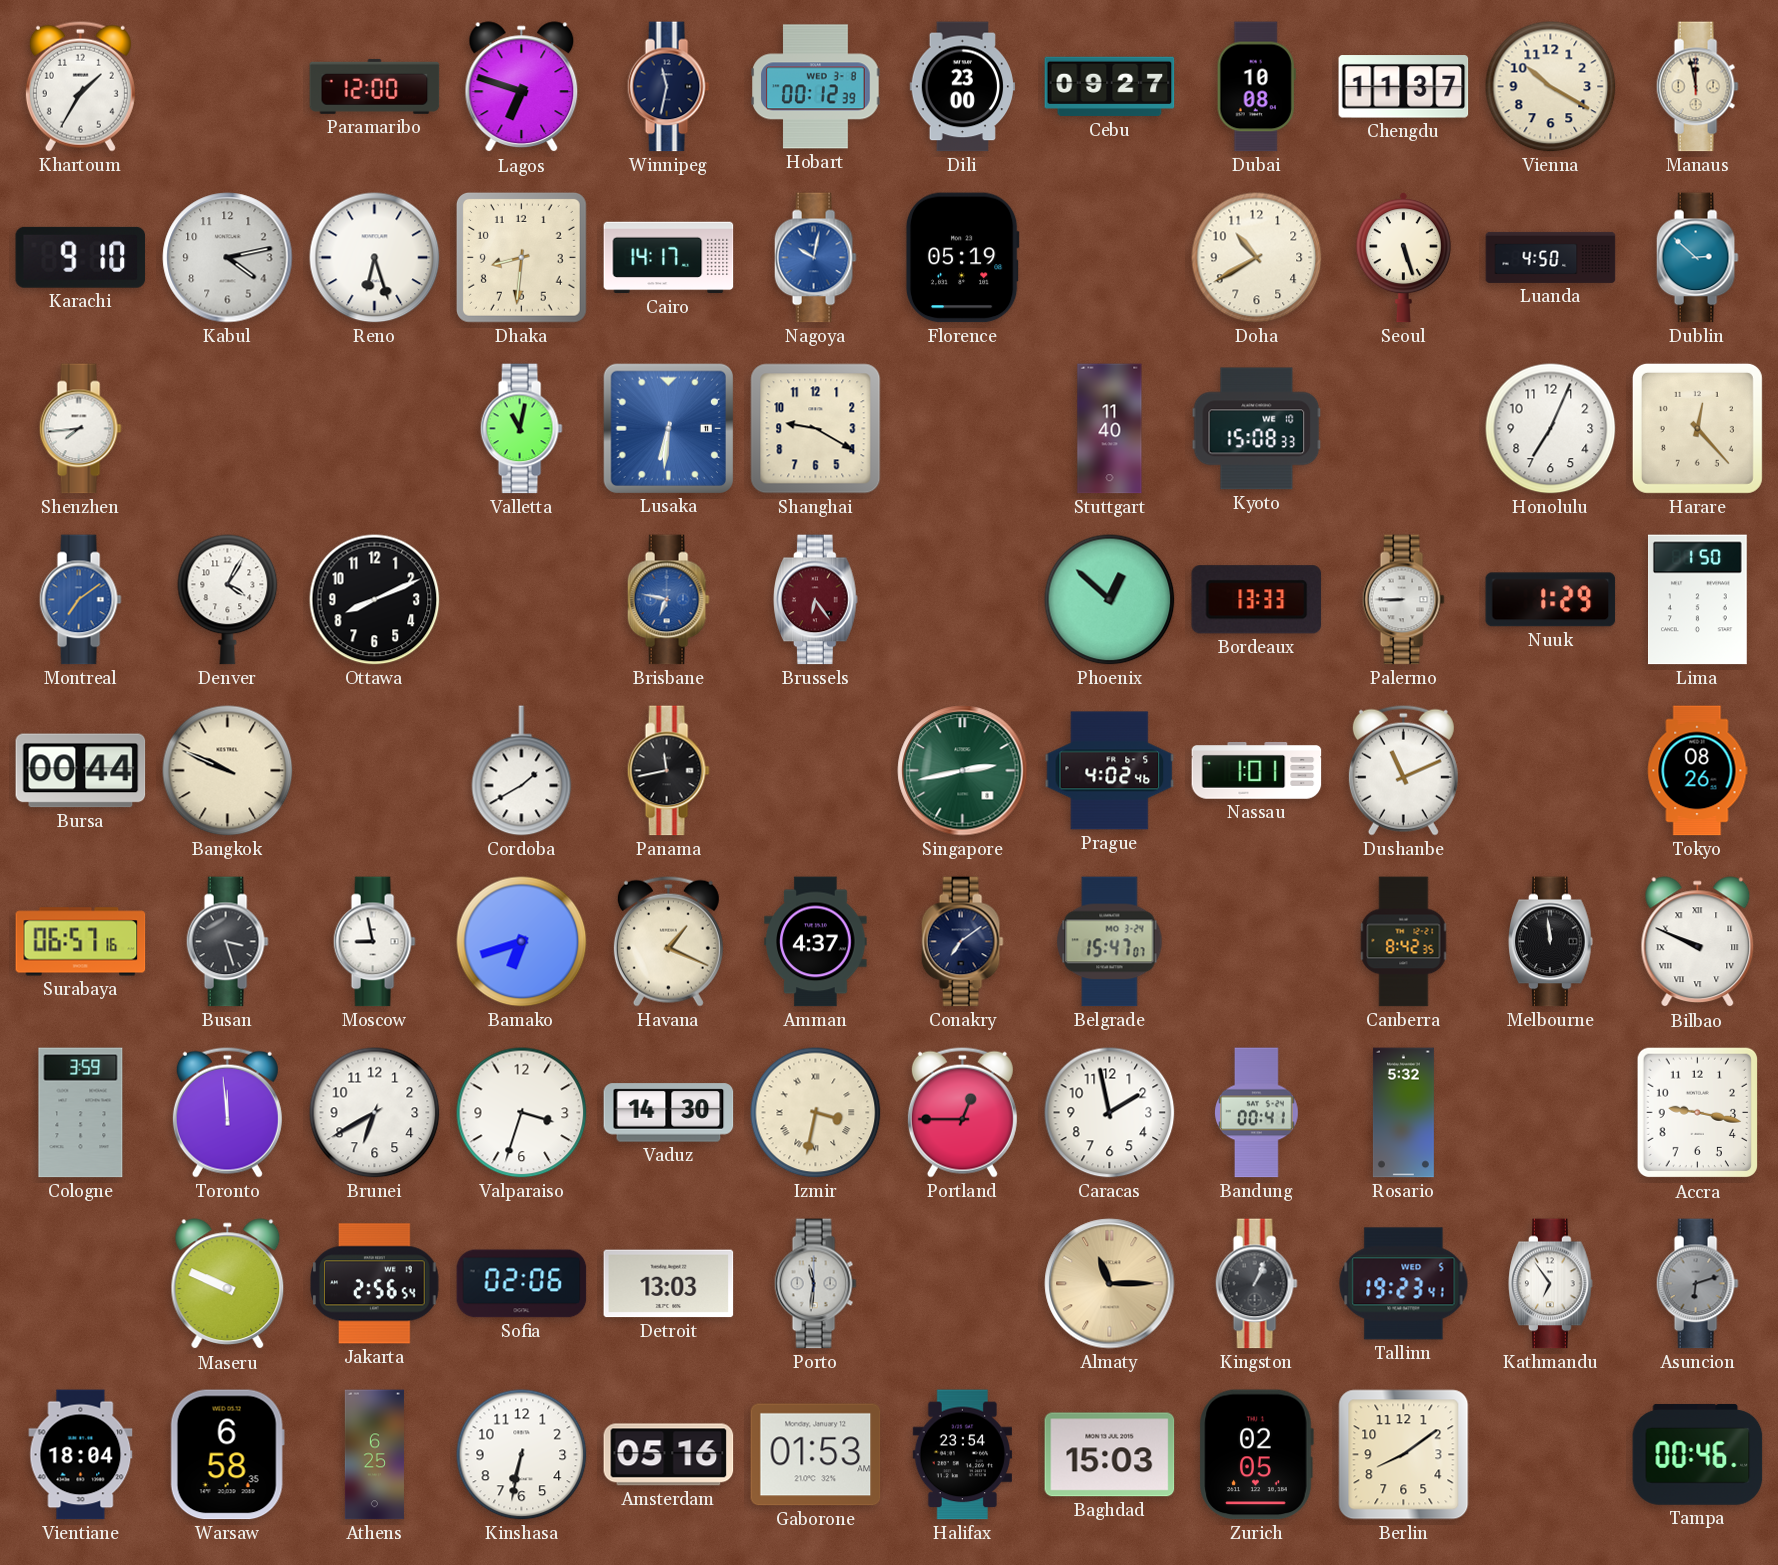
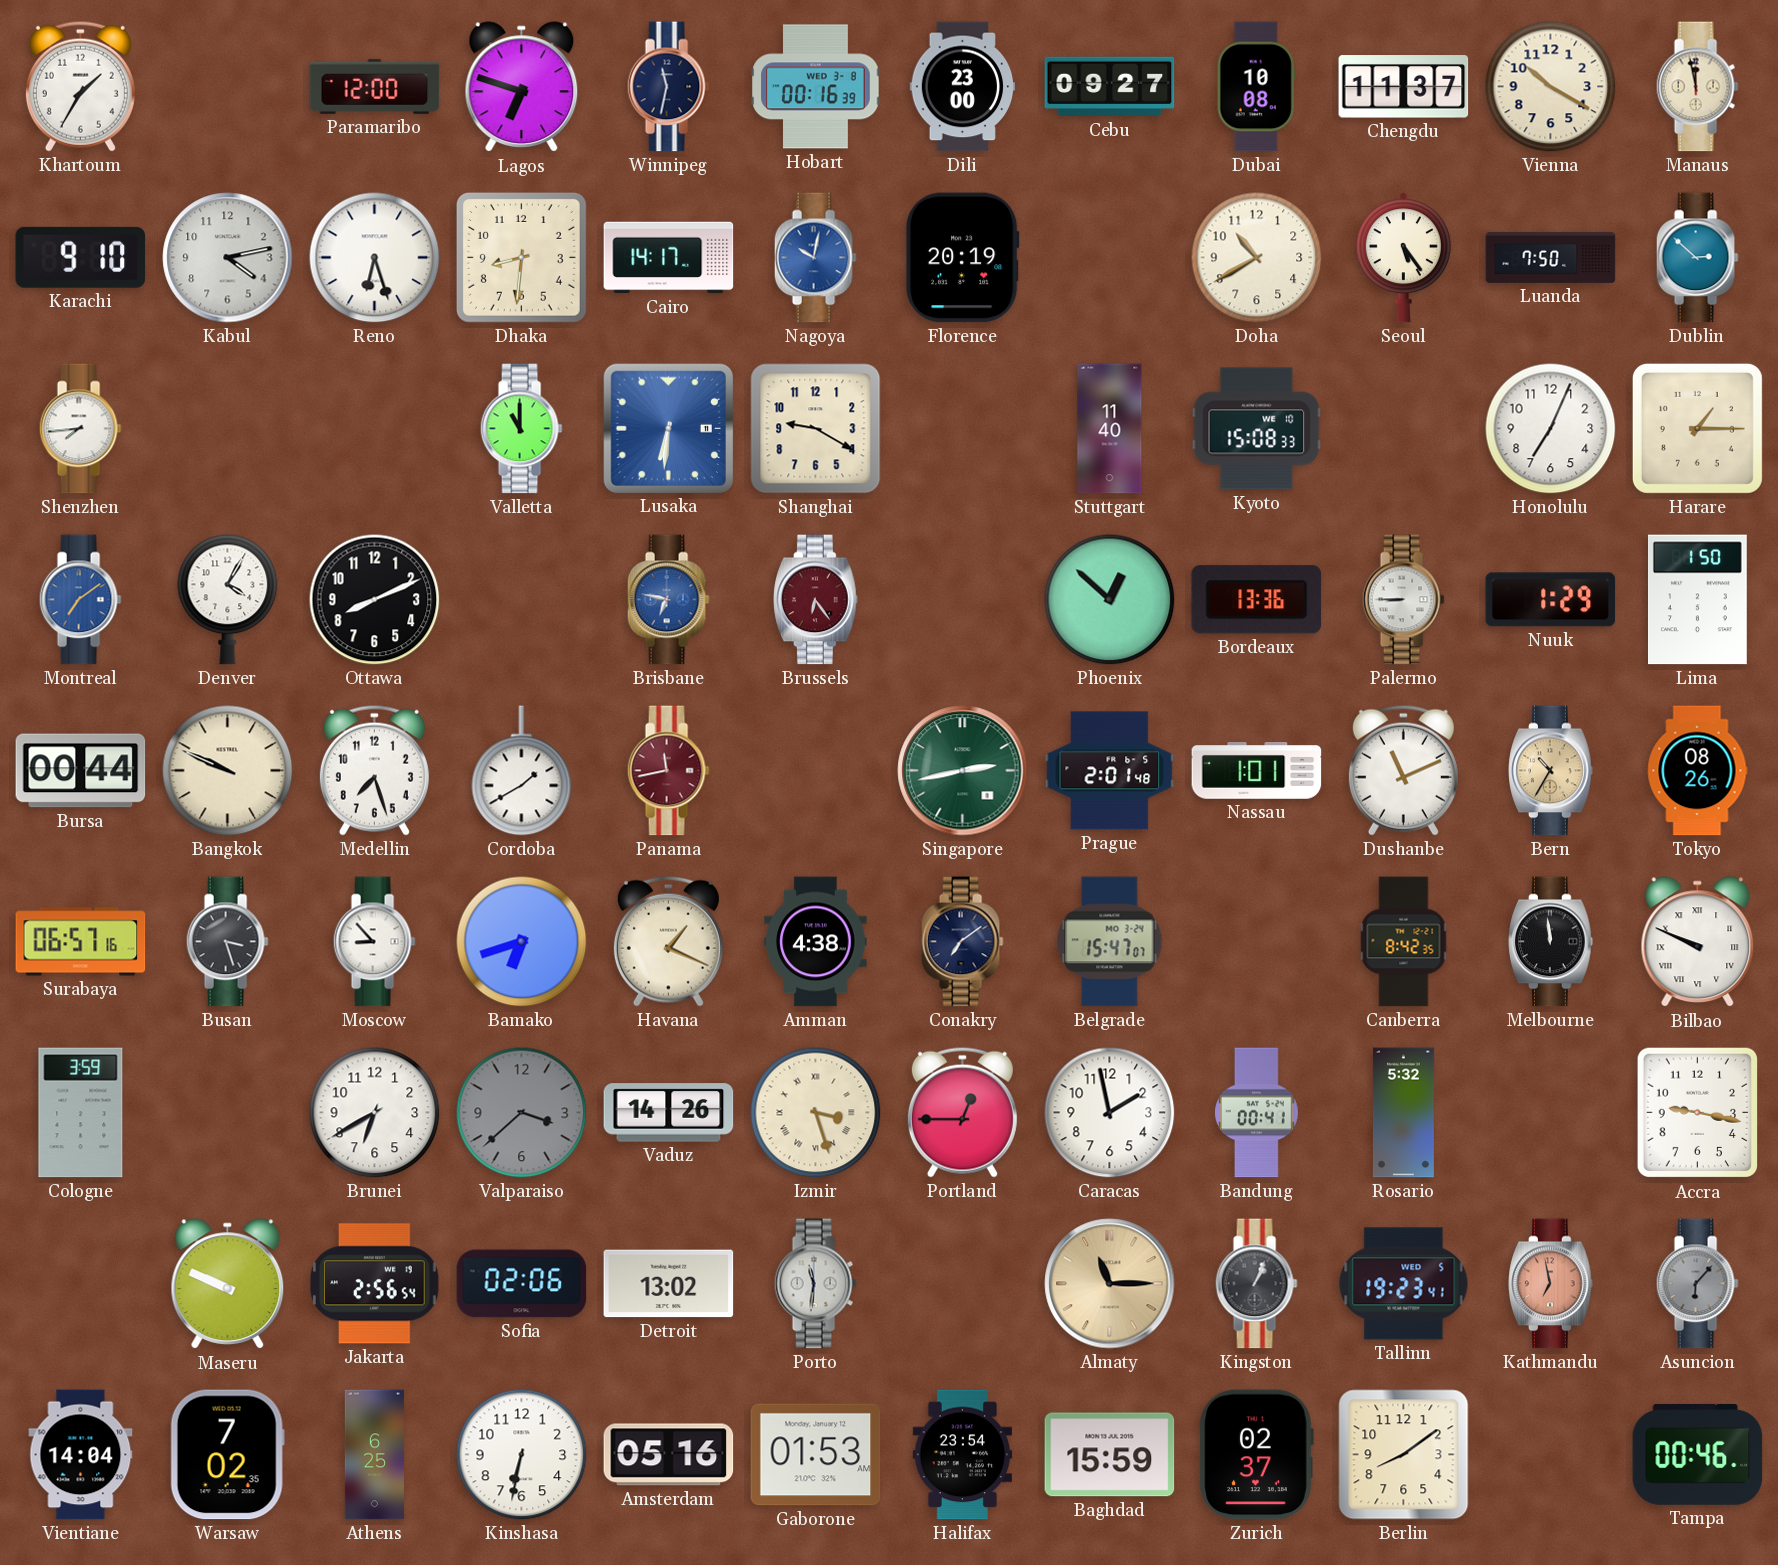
Hobart: 00:12 -> 00:16 (816, 87)
Florence: 05:19 -> 20:19 (962, 258)
Seoul: 5:27 -> 5:24 (1403, 258)
Luanda: 4:50 -> 7:50 (1551, 257)
Valletta: 11:02 -> 11:00 (521, 429)
Harare: 12:23 -> 1:15 (1697, 428)
Bordeaux: 13:33 -> 13:36 (1257, 600)
Medellin: none -> 7:27 (374, 770)
Panama dial: black -> burgundy (668, 771)
Prague: 4:02 -> 2:01 (1110, 771)
Bern: none -> 10:35 (1551, 771)
Moscow: 8:58 -> 8:53 (374, 942)
Amman: 4:37 -> 4:38 (816, 942)
Toronto: 11:59 -> none (227, 1112)
Valparaiso: 3:33 -> 3:38 (522, 1113)
Valparaiso dial: white -> grey (522, 1113)
Vaduz: 14:30 -> 14:26 (669, 1113)
Izmir: 3:32 -> 3:27 (816, 1113)
Detroit: 13:03 -> 13:02 (669, 1284)
Kathmandu: 6:54 -> 6:58 (1551, 1284)
Kathmandu dial: white -> salmon (1551, 1284)
Asuncion: 6:12 -> 6:07 (1697, 1284)
Vientiane: 18:04 -> 14:04 (81, 1455)
Warsaw: 6:58 -> 7:02 (227, 1455)
Baghdad: 15:03 -> 15:59 (1110, 1455)
Zurich: 02:05 -> 02:37 (1256, 1455)
